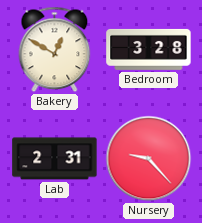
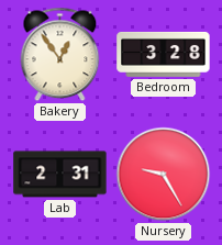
Bakery: 12:50 -> 12:54 (60, 55)
Nursery: 9:23 -> 9:25 (164, 175)
